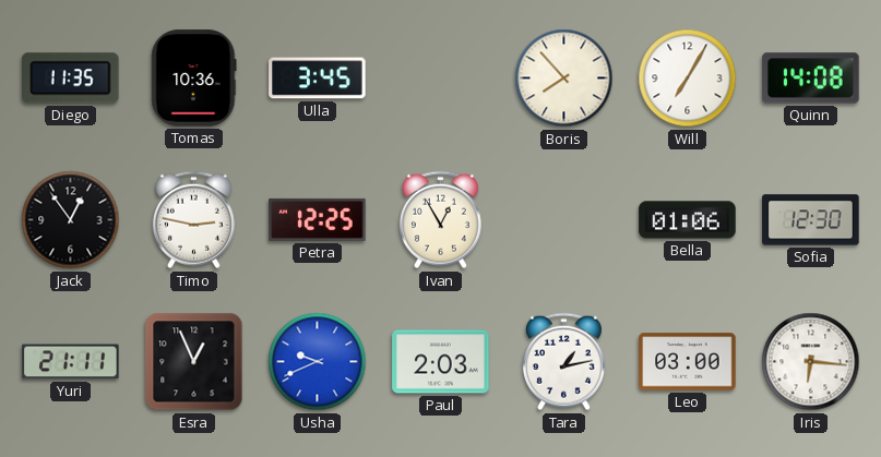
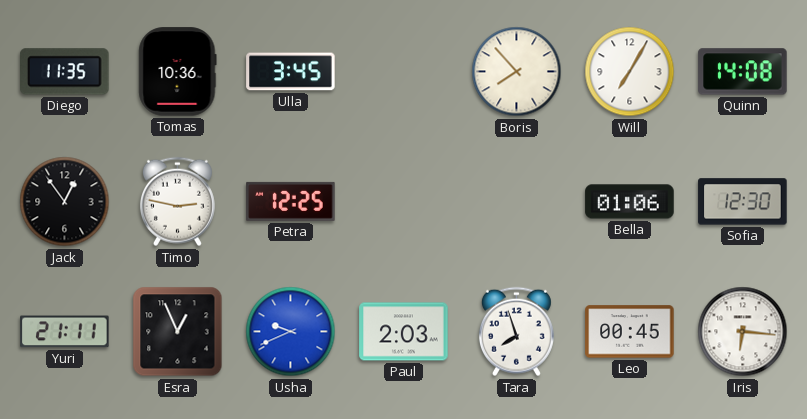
Ivan: 12:55 -> none (440, 220)
Tara: 1:13 -> 7:57 (516, 332)
Leo: 03:00 -> 00:45 (630, 332)
